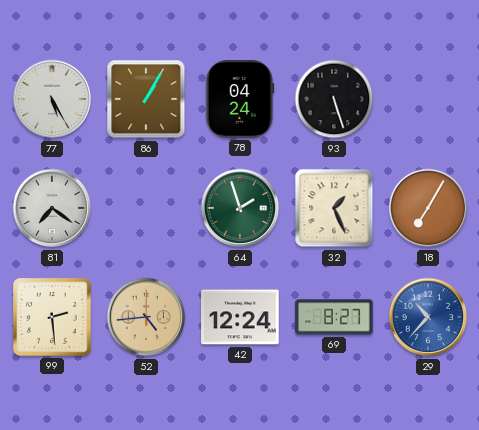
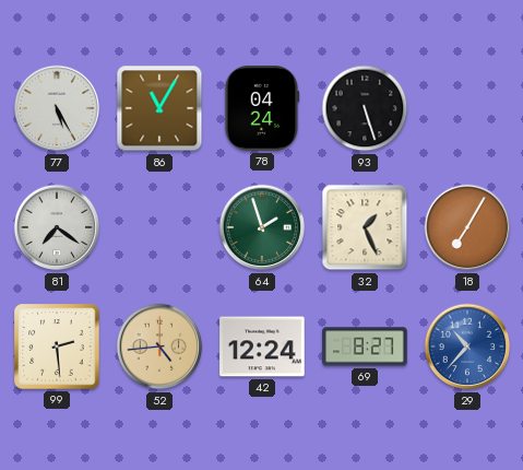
86: 1:05 -> 11:05 (159, 108)
